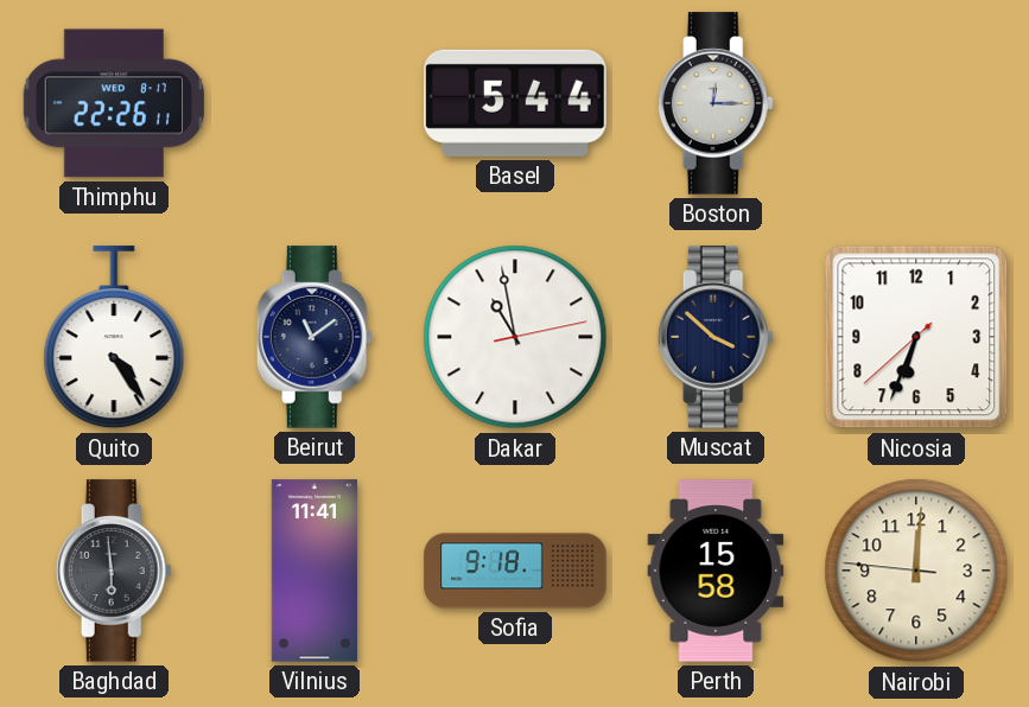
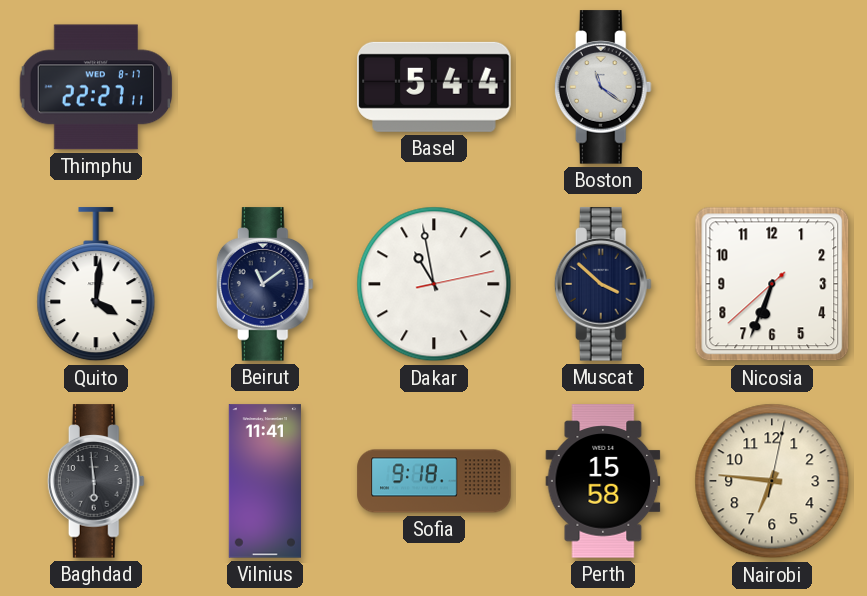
Thimphu: 22:26 -> 22:27 (96, 87)
Boston: 12:15 -> 11:21 (603, 87)
Quito: 4:24 -> 4:01 (96, 285)
Nairobi: 12:00 -> 6:46 (772, 481)
